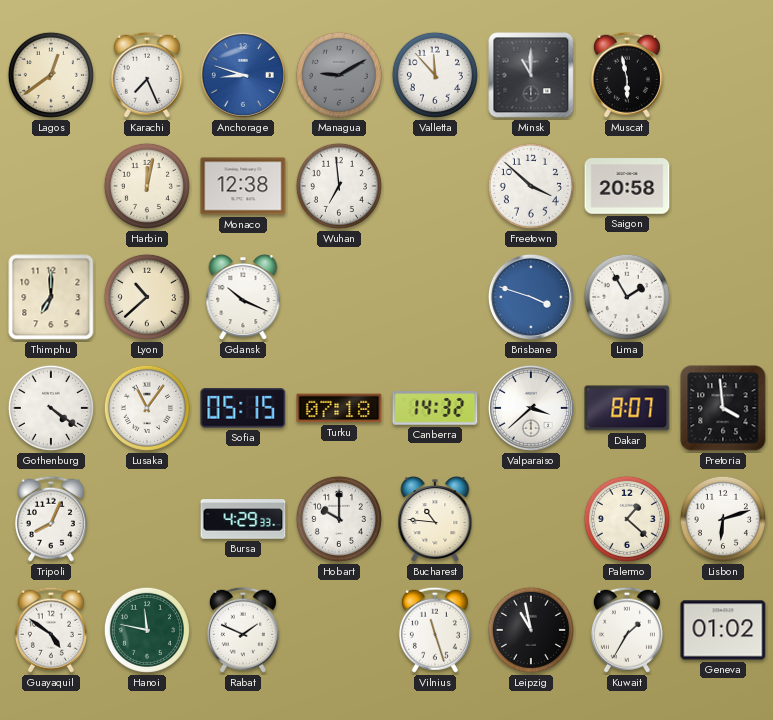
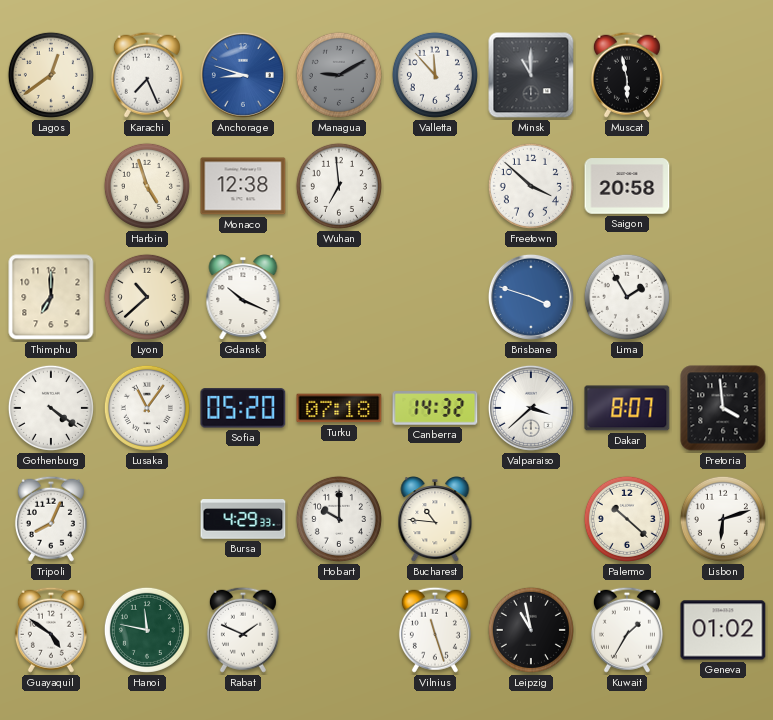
Harbin: 12:02 -> 4:57 (147, 186)
Sofia: 05:15 -> 05:20 (243, 408)
Palermo: 1:22 -> 10:22 (627, 519)
